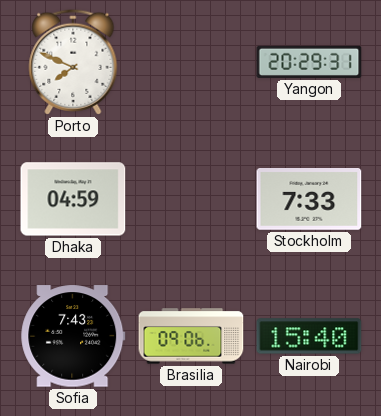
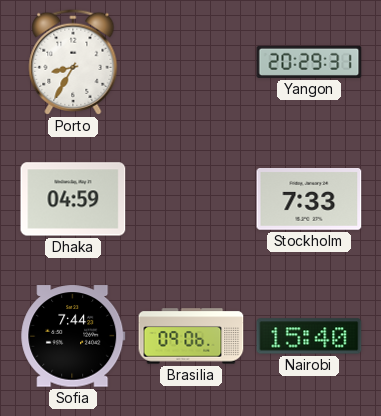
Porto: 7:49 -> 8:35 (73, 62)
Sofia: 7:43 -> 7:44 (73, 336)
